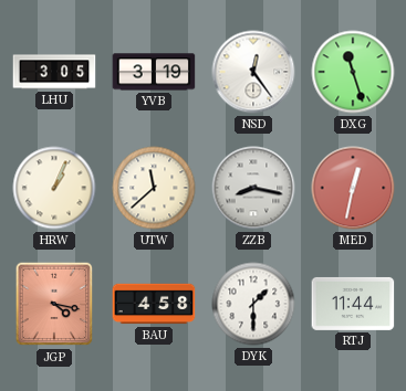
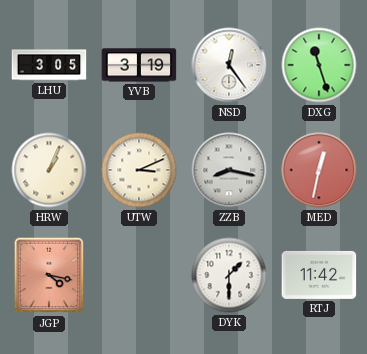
UTW: 11:38 -> 3:11 (139, 170)
BAU: 4:58 -> none (154, 304)
RTJ: 11:44 -> 11:42 (319, 275)
